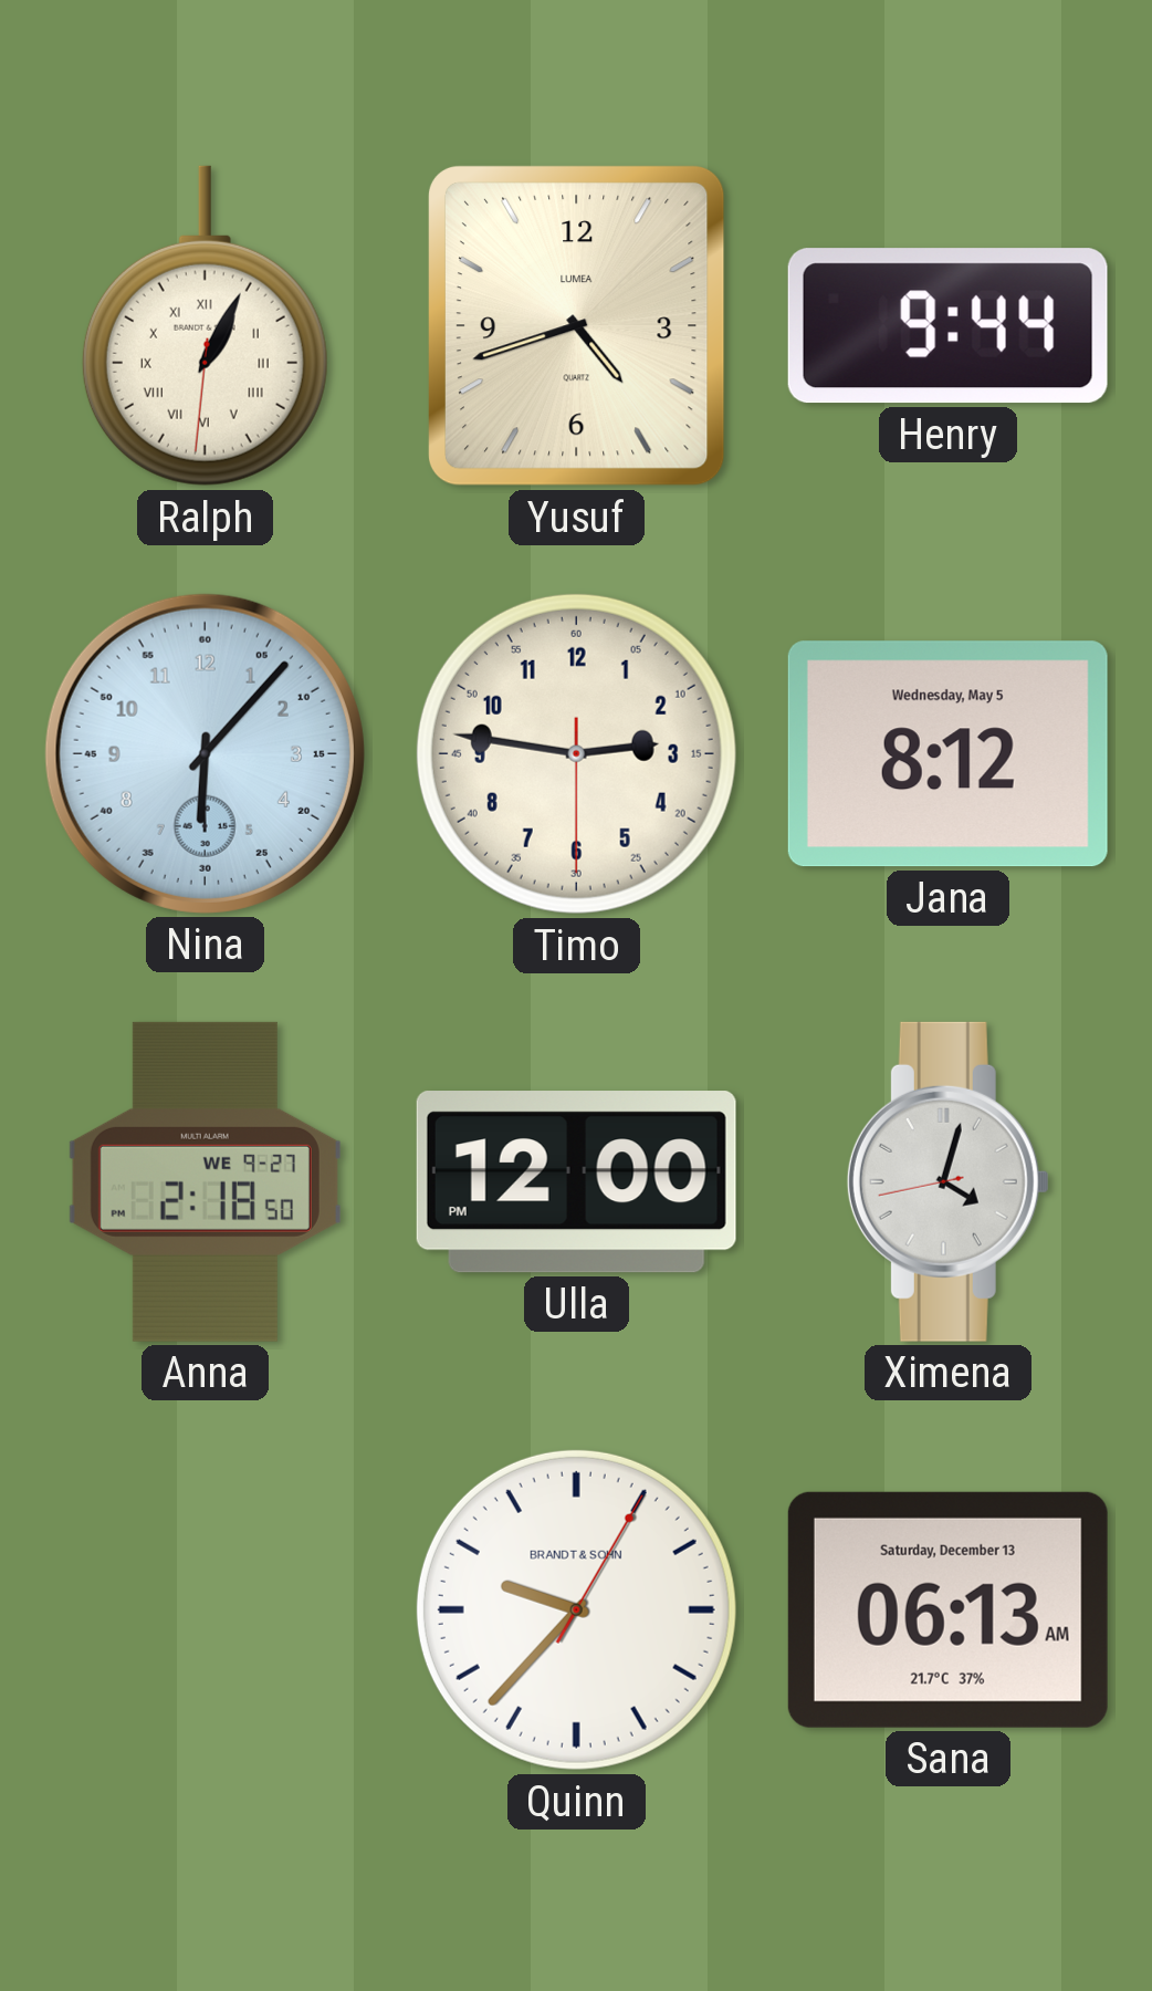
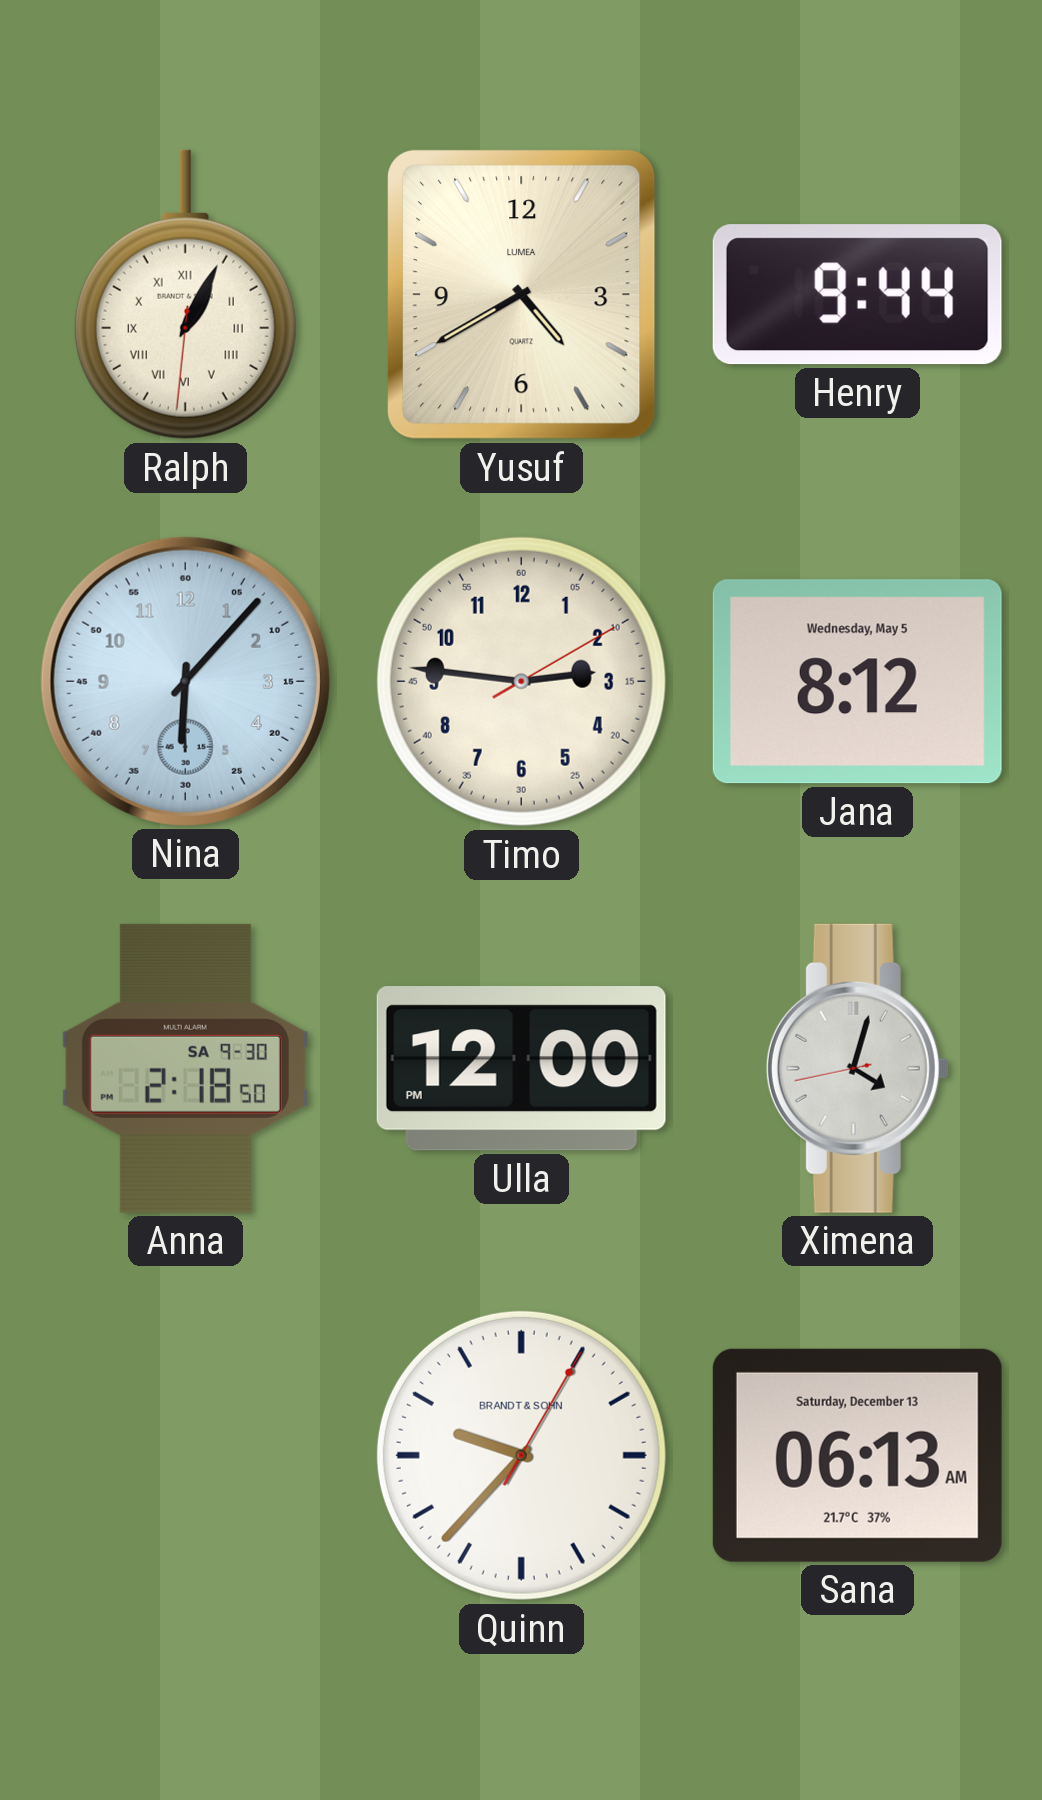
Yusuf: 4:42 -> 4:40 (521, 294)
Timo: 2:46:30 -> 2:46:10 (521, 681)
Anna date: WE 9-27 -> SA 9-30 (185, 1068)
